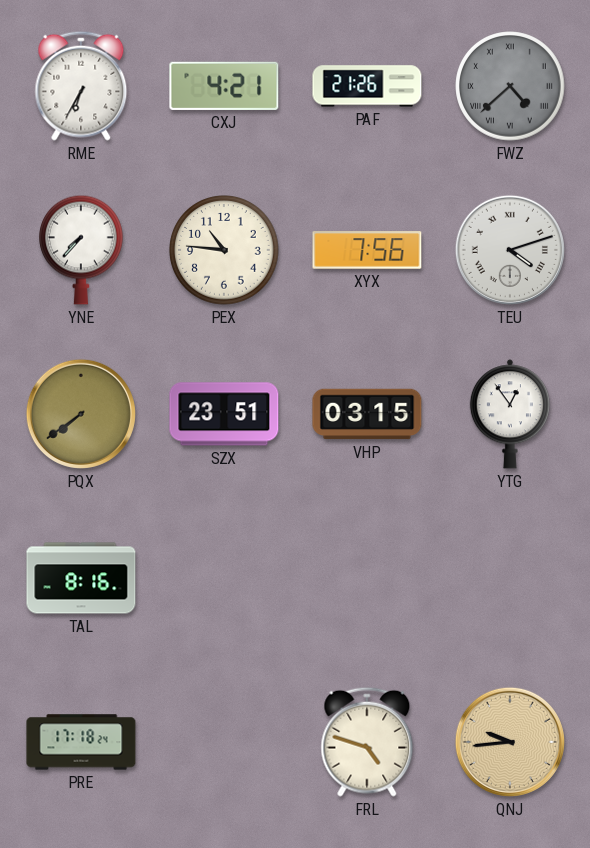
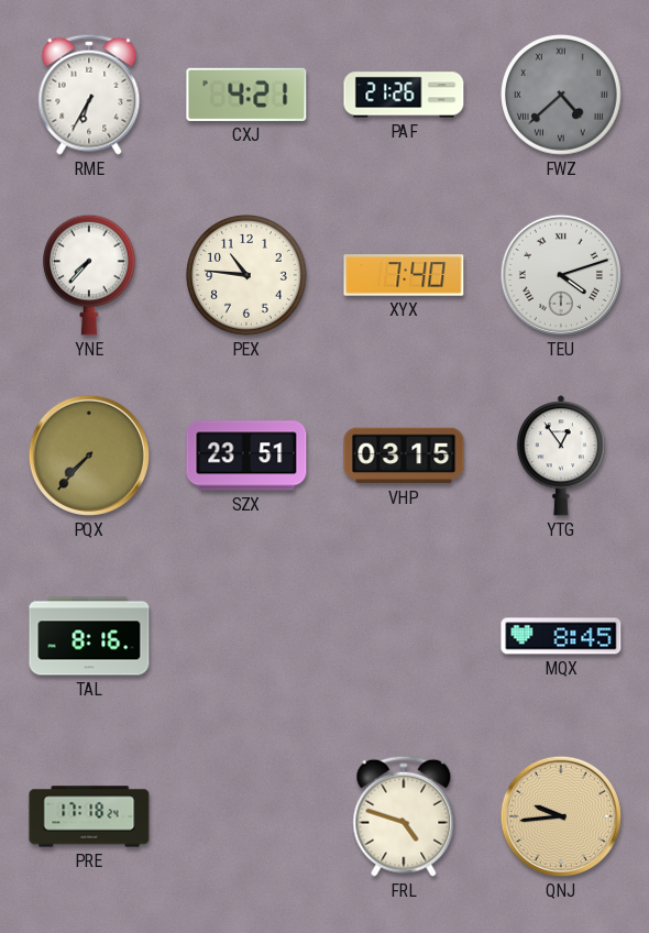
XYX: 7:56 -> 7:40 (404, 275)
PQX: 7:39 -> 7:37 (89, 455)
MQX: none -> 8:45 (561, 636)
